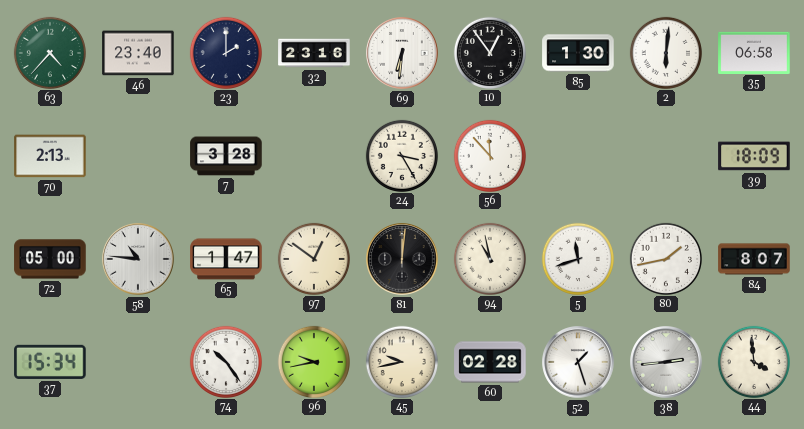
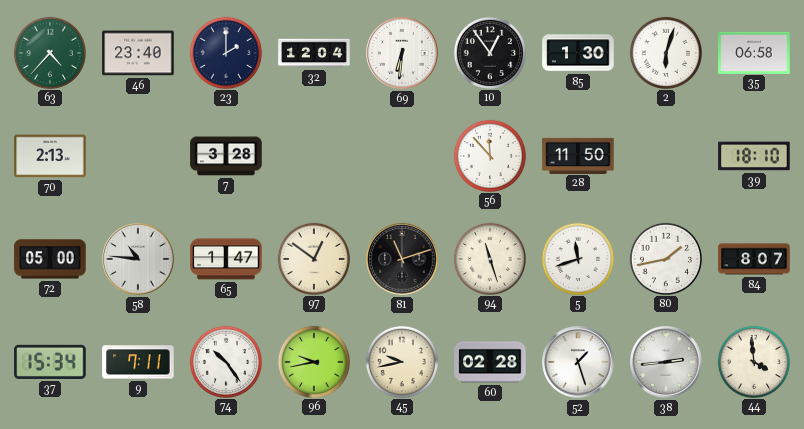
32: 23:16 -> 12:04 (314, 53)
2: 6:01 -> 6:03 (665, 52)
24: 3:25 -> none (401, 155)
28: none -> 11:50 (578, 155)
39: 18:09 -> 18:10 (754, 156)
81: 12:01 -> 11:12 (402, 259)
94: 10:58 -> 11:27 (489, 258)
9: none -> 7:11 (138, 362)
